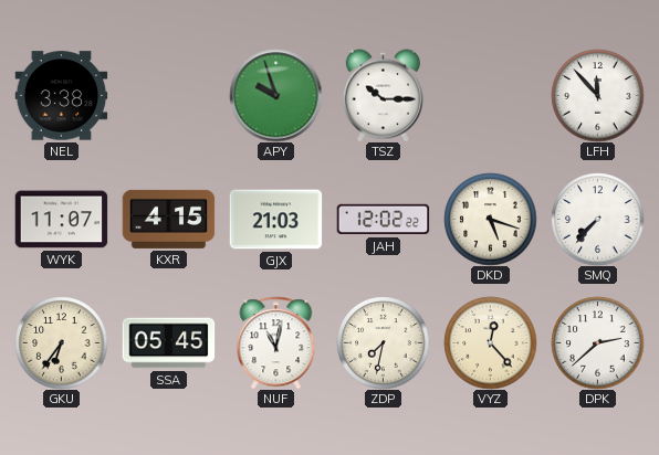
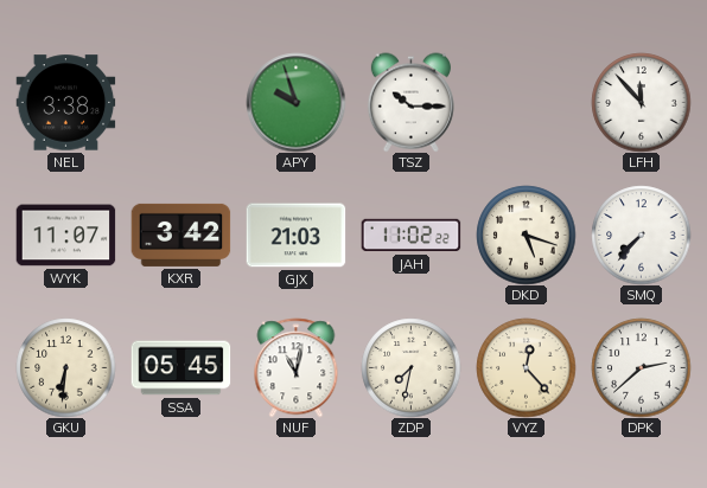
KXR: 4:15 -> 3:42 (180, 235)
JAH: 12:02 -> 11:02 (410, 236)
GKU: 6:36 -> 6:31 (65, 367)
